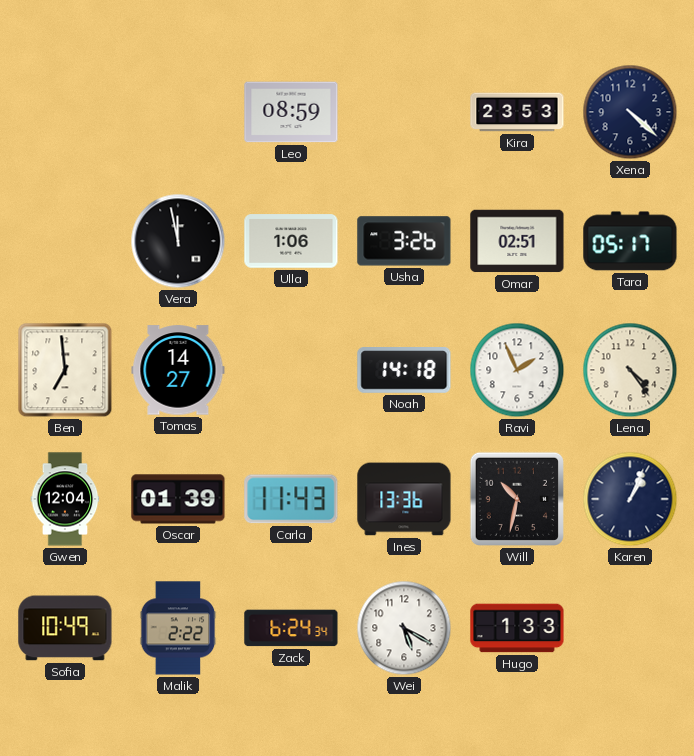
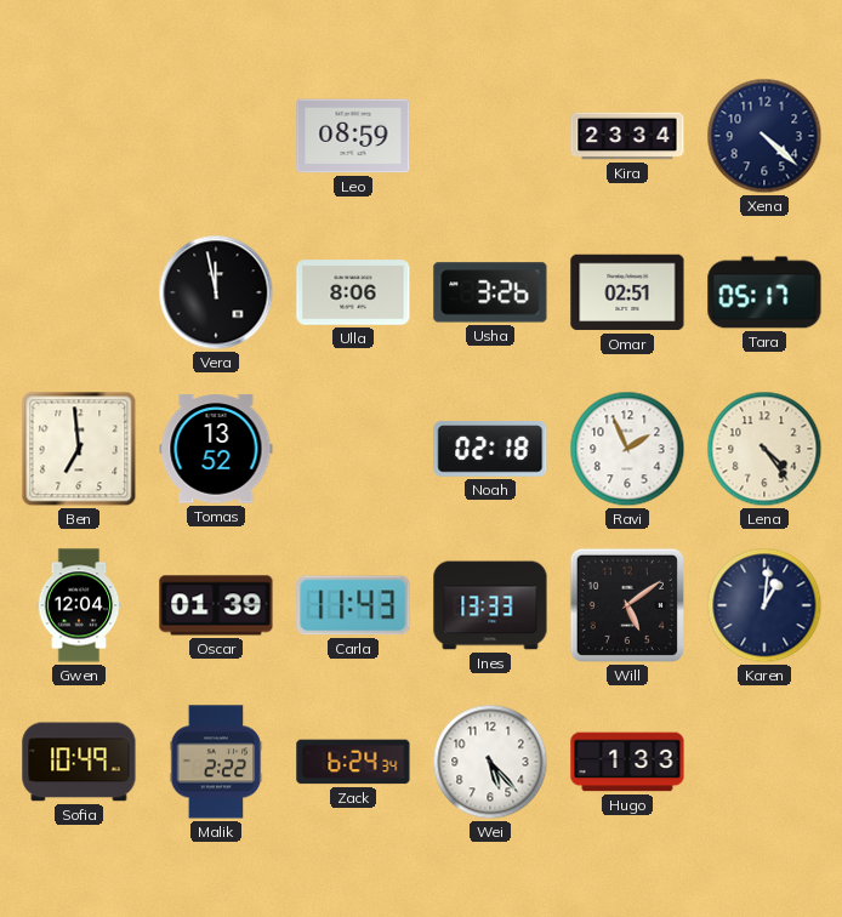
Kira: 23:53 -> 23:34 (627, 136)
Ulla: 1:06 -> 8:06 (353, 292)
Tomas: 14:27 -> 13:52 (216, 449)
Noah: 14:18 -> 02:18 (490, 449)
Ines: 13:36 -> 13:33 (490, 605)
Will: 10:32 -> 5:09 (627, 605)
Karen: 1:04 -> 1:01 (764, 605)
Wei: 5:20 -> 5:23 (490, 762)
